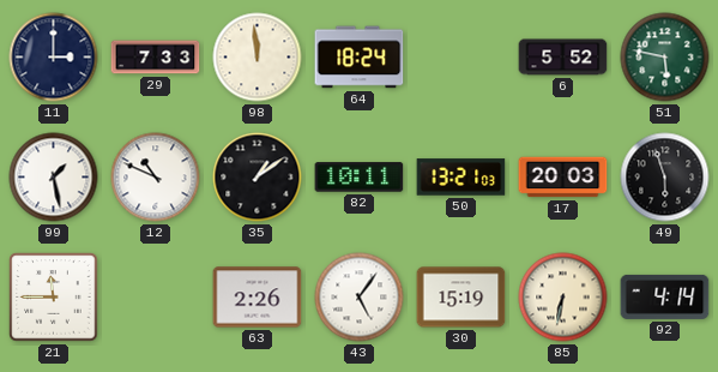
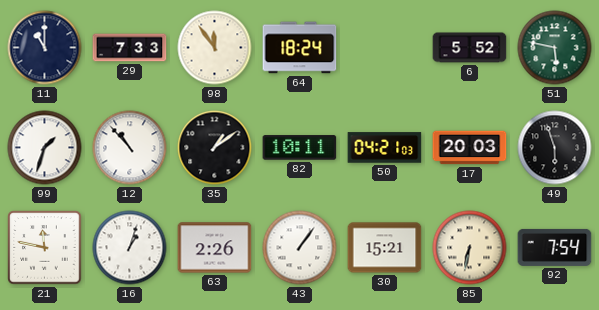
11: 3:00 -> 11:00 (45, 48)
98: 11:59 -> 11:54 (215, 48)
99: 1:28 -> 1:33 (45, 148)
12: 10:49 -> 10:53 (130, 148)
50: 13:21 -> 04:21 (385, 148)
21: 11:45 -> 11:47 (45, 248)
16: none -> 1:03 (130, 248)
43: 5:06 -> 1:06 (300, 248)
30: 15:19 -> 15:21 (385, 248)
92: 4:14 -> 7:54 (555, 247)
